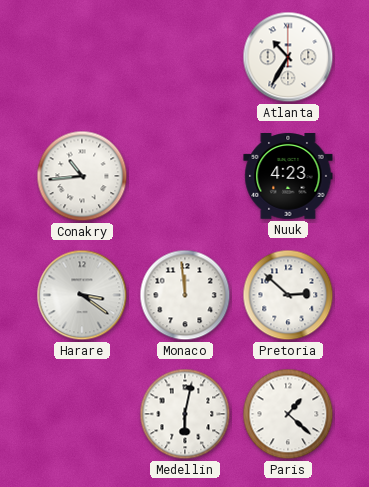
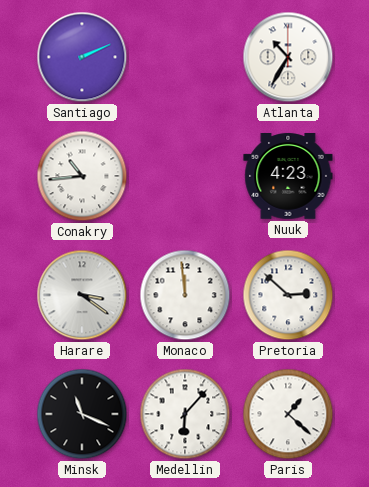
Santiago: none -> 2:11 (82, 57)
Minsk: none -> 11:19 (82, 414)
Medellin: 6:02 -> 6:07 (185, 414)
